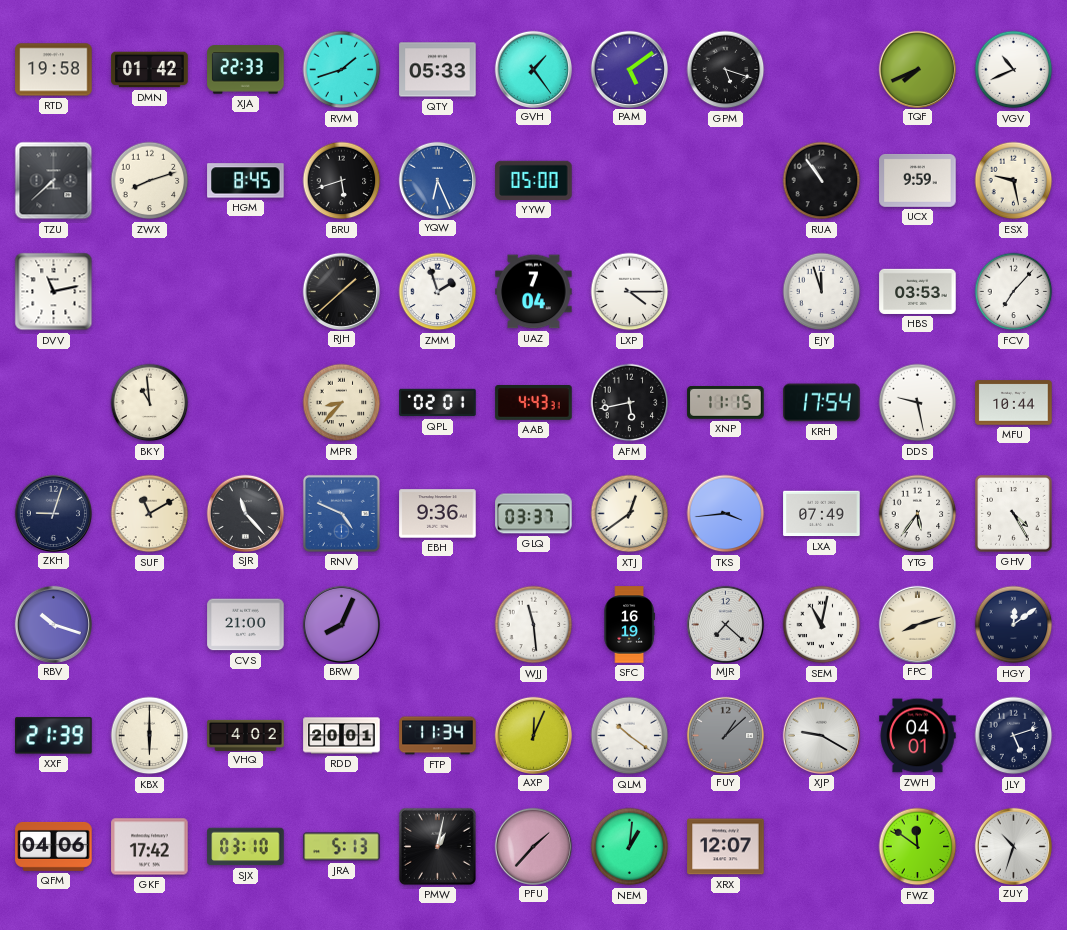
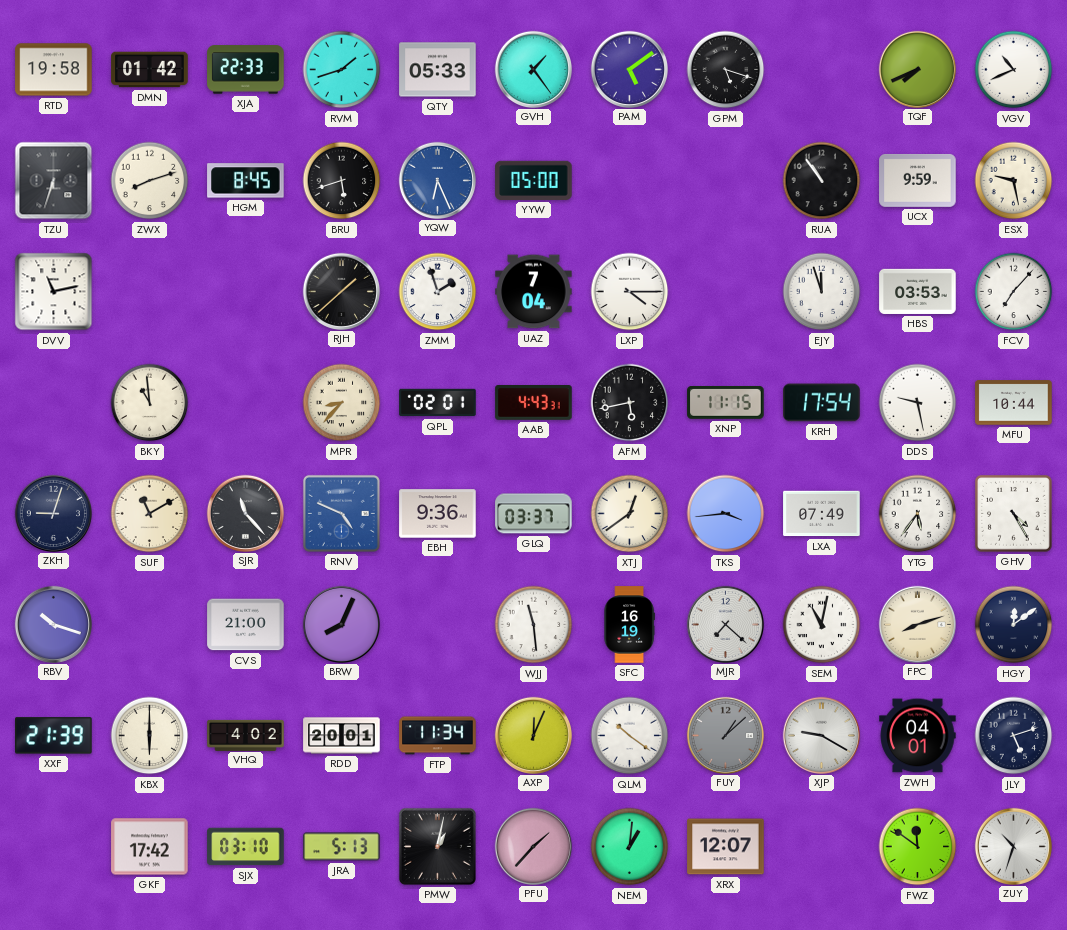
TZU: 7:38 -> 6:33 (54, 181)
QFM: 04:06 -> none (54, 846)
